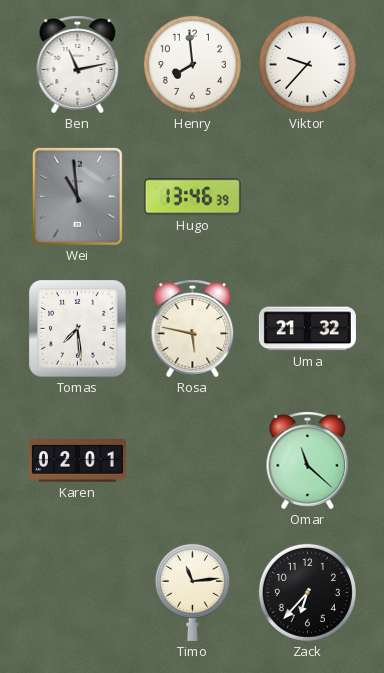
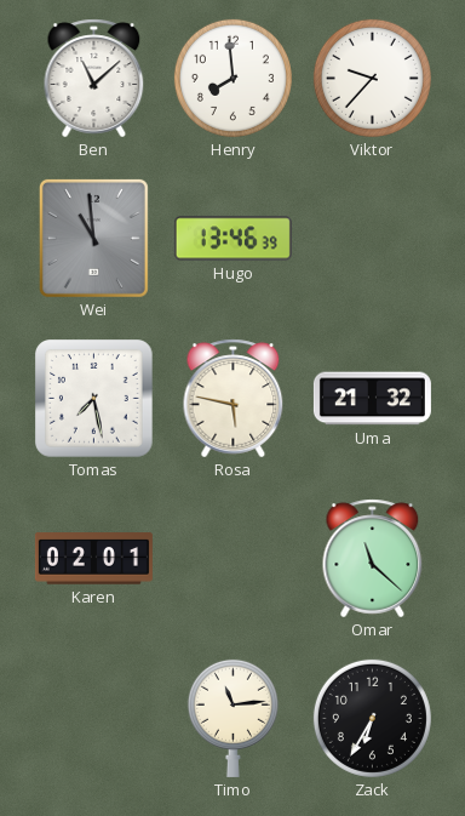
Ben: 11:13 -> 11:08 (94, 79)
Tomas: 7:29 -> 7:28 (94, 399)
Zack: 6:37 -> 6:35 (372, 718)
